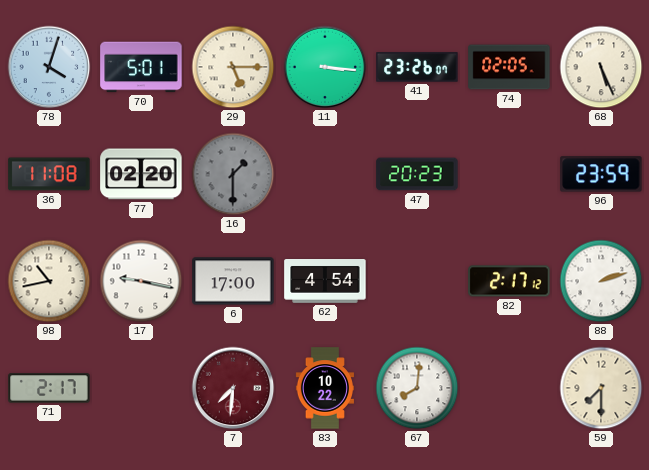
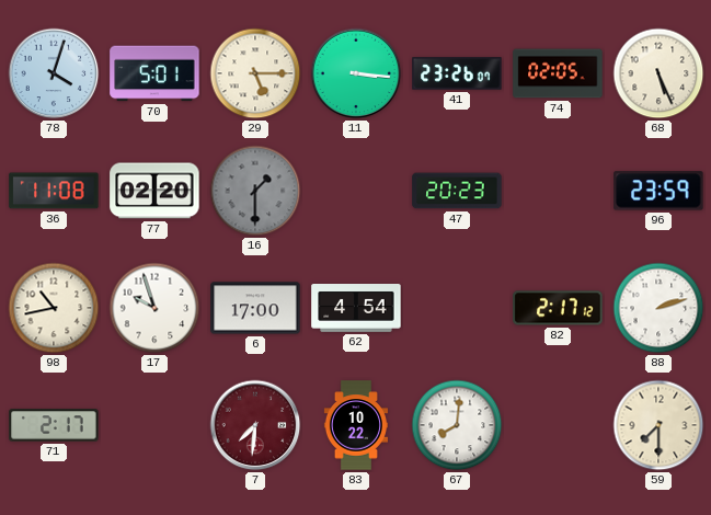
17: 9:17 -> 9:57 (154, 308)
